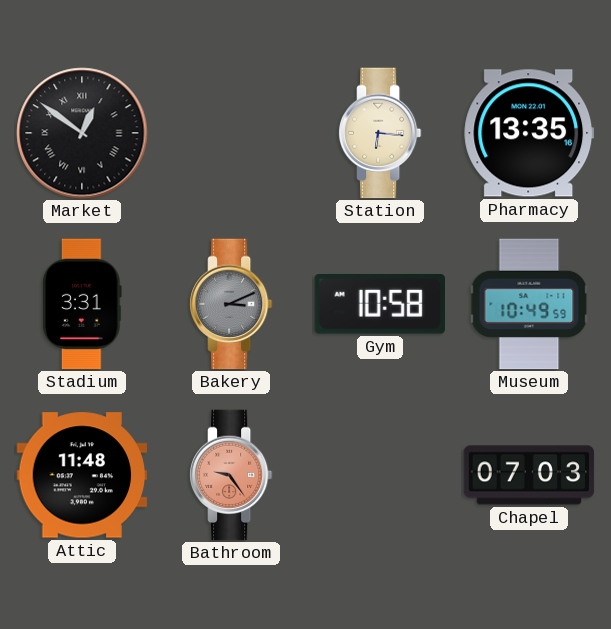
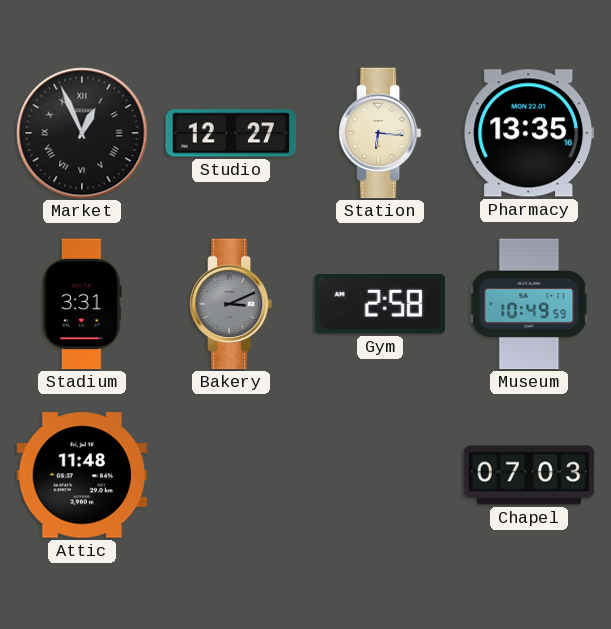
Market: 12:51 -> 12:56 (82, 133)
Studio: none -> 12:27 (231, 133)
Gym: 10:58 -> 2:58 (380, 305)
Bathroom: 9:24 -> none (231, 475)
